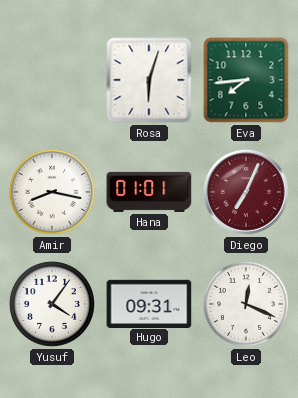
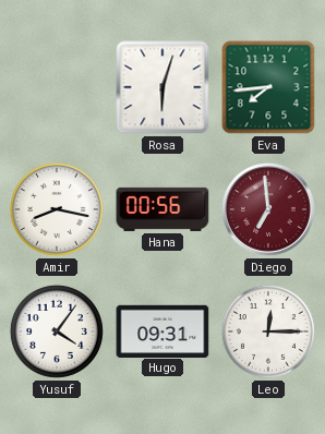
Hana: 01:01 -> 00:56 (162, 209)
Diego: 7:04 -> 6:59 (269, 210)
Leo: 12:19 -> 12:15 (268, 331)
